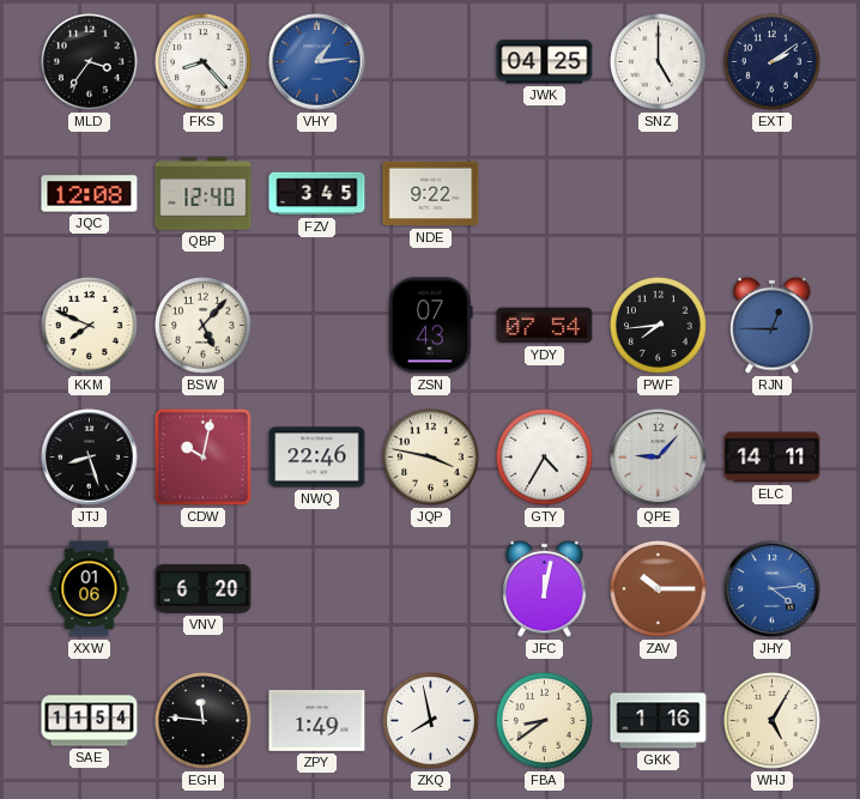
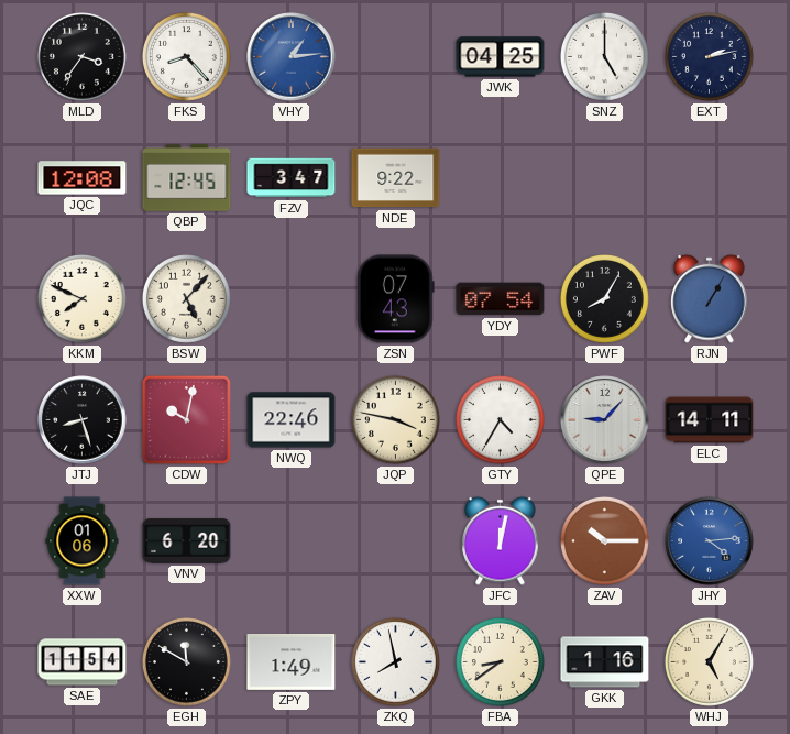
EXT: 2:09 -> 2:13 (709, 56)
QBP: 12:40 -> 12:45 (187, 178)
FZV: 3:45 -> 3:47 (292, 178)
PWF: 7:44 -> 8:05 (604, 298)
RJN: 12:45 -> 1:05 (710, 298)
EGH: 11:46 -> 11:50 (186, 661)
